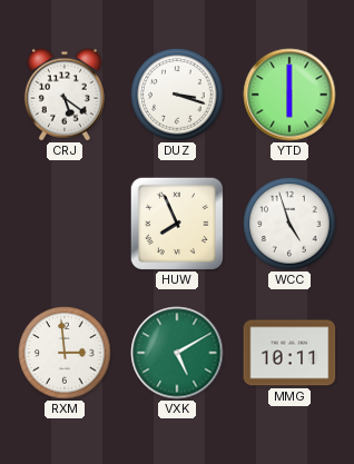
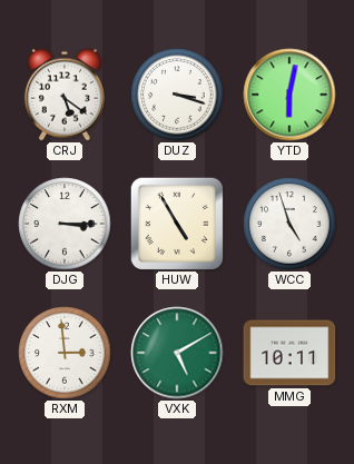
YTD: 6:00 -> 6:02 (289, 95)
DJG: none -> 3:15 (65, 224)
HUW: 7:56 -> 4:55 (176, 223)
